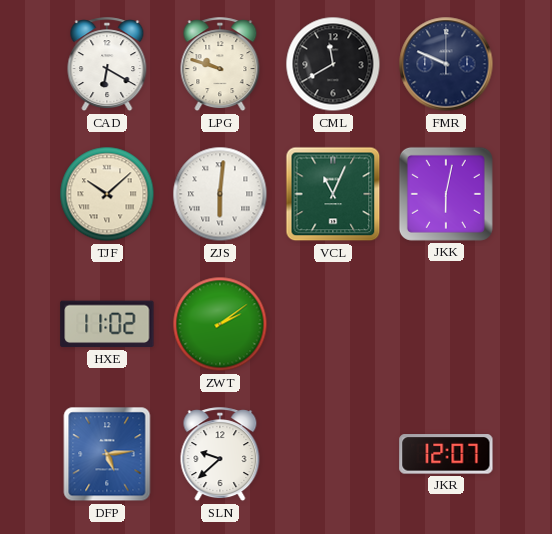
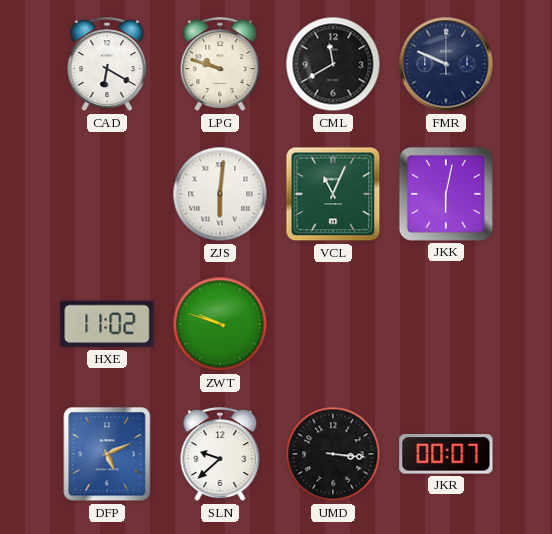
TJF: 10:08 -> none (107, 194)
ZWT: 2:09 -> 9:48 (220, 324)
DFP: 5:14 -> 5:11 (107, 454)
UMD: none -> 3:16 (333, 454)
JKR: 12:07 -> 00:07 (446, 454)
